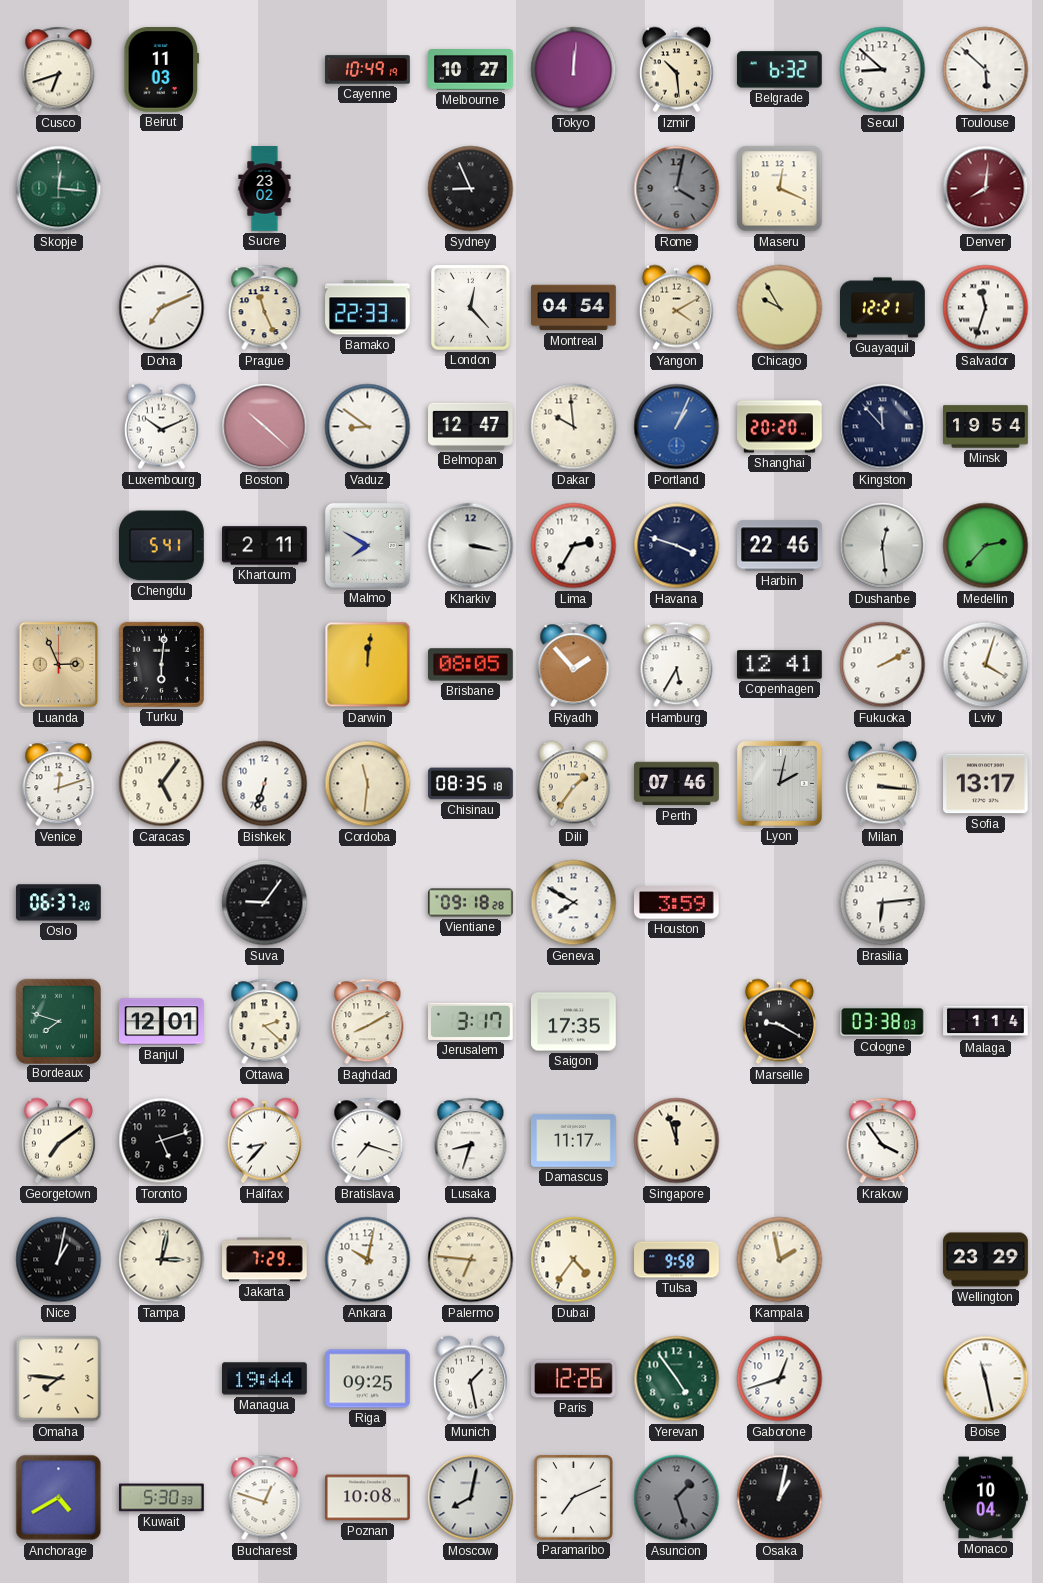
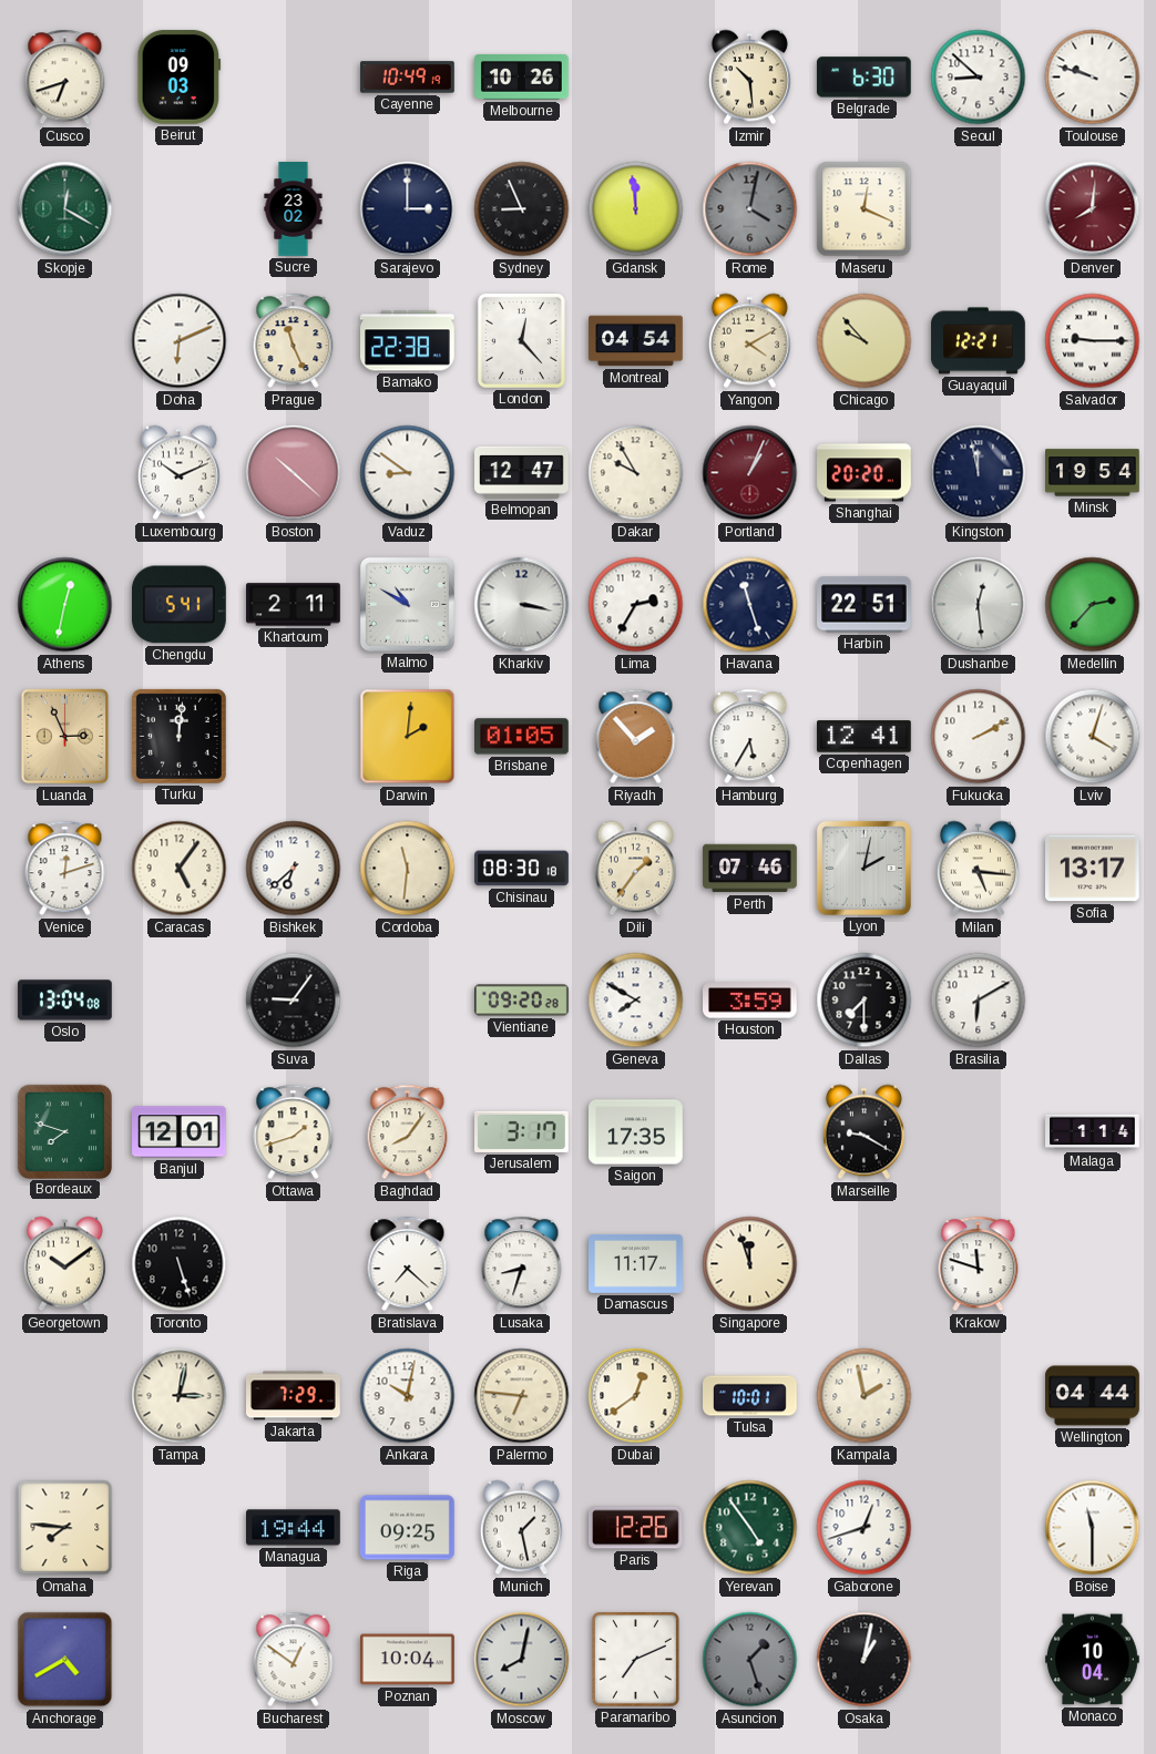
Beirut: 11:03 -> 09:03 (180, 78)
Melbourne: 10:27 -> 10:26 (522, 78)
Tokyo: 12:01 -> none (574, 70)
Belgrade: 6:32 -> 6:30 (863, 78)
Toulouse: 5:52 -> 9:48 (1093, 78)
Skopje: 12:16 -> 12:20 (65, 209)
Sarajevo: none -> 3:00 (408, 209)
Gdansk: none -> 11:59 (636, 209)
Doha: 7:11 -> 6:11 (180, 341)
Bamako: 22:33 -> 22:38 (408, 341)
Chicago: 9:55 -> 9:53 (865, 341)
Salvador: 11:33 -> 9:15 (1093, 341)
Dakar: 9:59 -> 9:55 (636, 473)
Portland dial: blue -> burgundy (750, 473)
Kingston: 11:53 -> 11:58 (979, 473)
Athens: none -> 12:32 (65, 605)
Malmo: 7:50 -> 10:50 (407, 604)
Havana: 3:48 -> 11:27 (750, 605)
Harbin: 22:46 -> 22:51 (865, 605)
Turku: 6:01 -> 12:01 (178, 736)
Darwin: 12:01 -> 2:01 (408, 737)
Brisbane: 08:05 -> 01:05 (522, 737)
Bishkek: 6:33 -> 6:38 (294, 869)
Chisinau: 08:35 -> 08:30 (522, 869)
Milan: 3:16 -> 5:16 (978, 869)
Oslo: 06:37 -> 13:04 (64, 1001)
Vientiane: 09:18 -> 09:20 (522, 1001)
Dallas: none -> 7:30 (865, 1001)
Brasilia: 6:14 -> 6:10 (979, 1001)
Ottawa: 2:22 -> 1:42 (294, 1132)
Baghdad: 8:10 -> 8:06 (408, 1132)
Cologne: 03:38 -> none (883, 1022)
Georgetown: 7:09 -> 10:09 (64, 1264)
Toronto: 5:12 -> 5:27 (180, 1264)
Halifax: 8:37 -> none (264, 1141)
Bratislava: 7:18 -> 7:22 (408, 1264)
Krakow: 3:54 -> 11:48 (979, 1264)
Nice: 1:02 -> none (59, 1260)
Dubai: 4:36 -> 12:39 (636, 1396)
Tulsa: 9:58 -> 10:01 (750, 1396)
Wellington: 23:29 -> 04:44 (1093, 1396)
Boise: 11:28 -> 11:30 (1093, 1528)
Kuwait: 5:30 -> none (162, 1498)
Bucharest: 12:48 -> 12:51 (294, 1660)
Poznan: 10:08 -> 10:04 (408, 1660)
